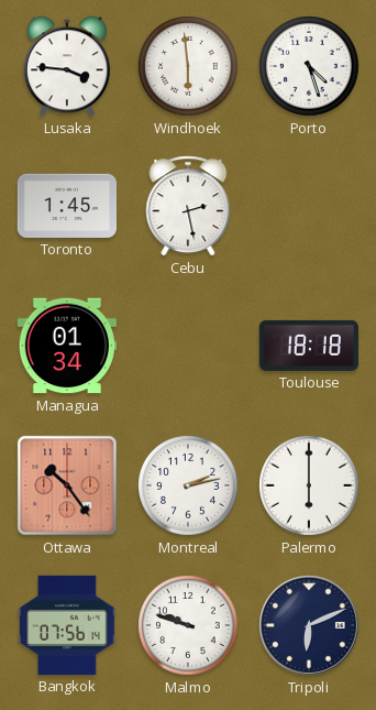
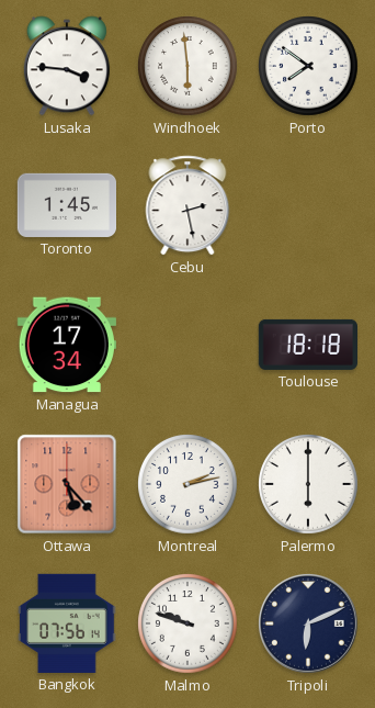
Porto: 4:27 -> 7:51 (309, 67)
Managua: 01:34 -> 17:34 (67, 345)
Ottawa: 10:24 -> 5:23 (67, 484)
